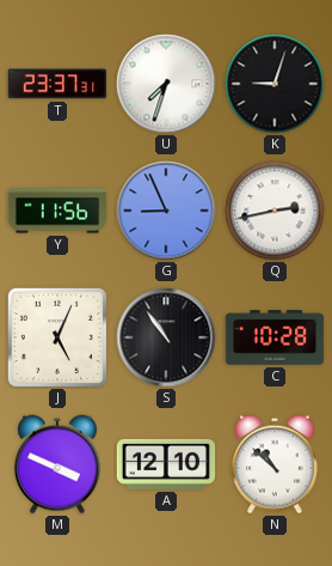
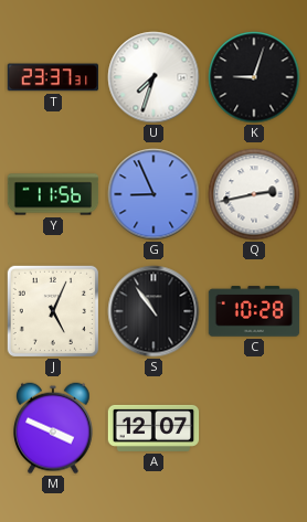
A: 12:10 -> 12:07 (153, 428)
N: 10:52 -> none (276, 464)
